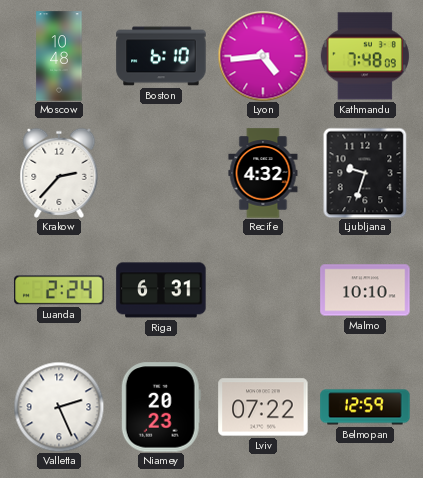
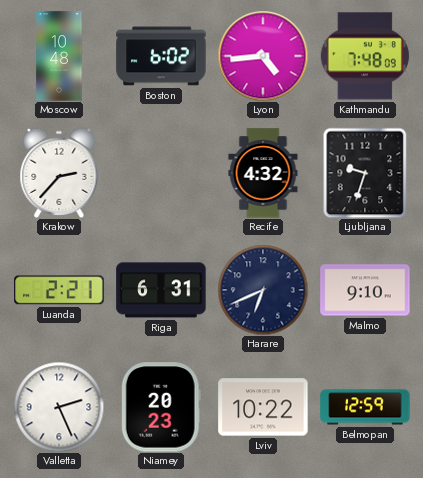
Boston: 6:10 -> 6:02 (161, 56)
Luanda: 2:24 -> 2:21 (59, 290)
Harare: none -> 6:41 (263, 290)
Malmo: 10:10 -> 9:10 (365, 290)
Lviv: 07:22 -> 10:22 (263, 407)
